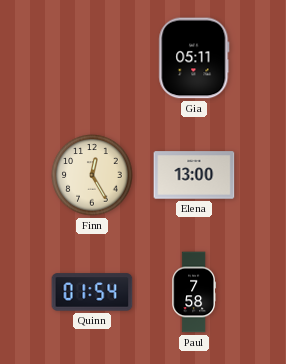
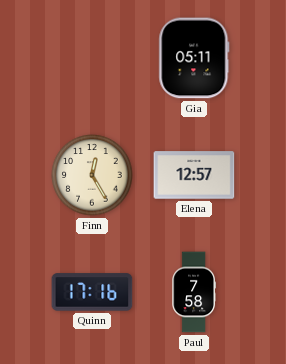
Elena: 13:00 -> 12:57 (194, 175)
Quinn: 01:54 -> 17:16 (92, 292)
